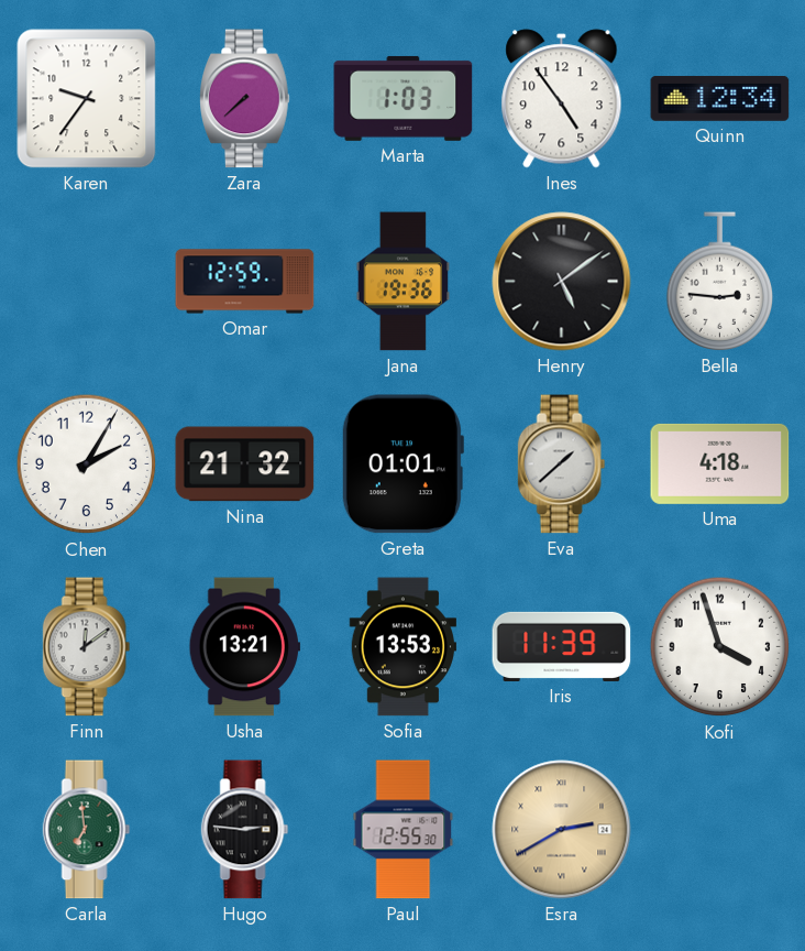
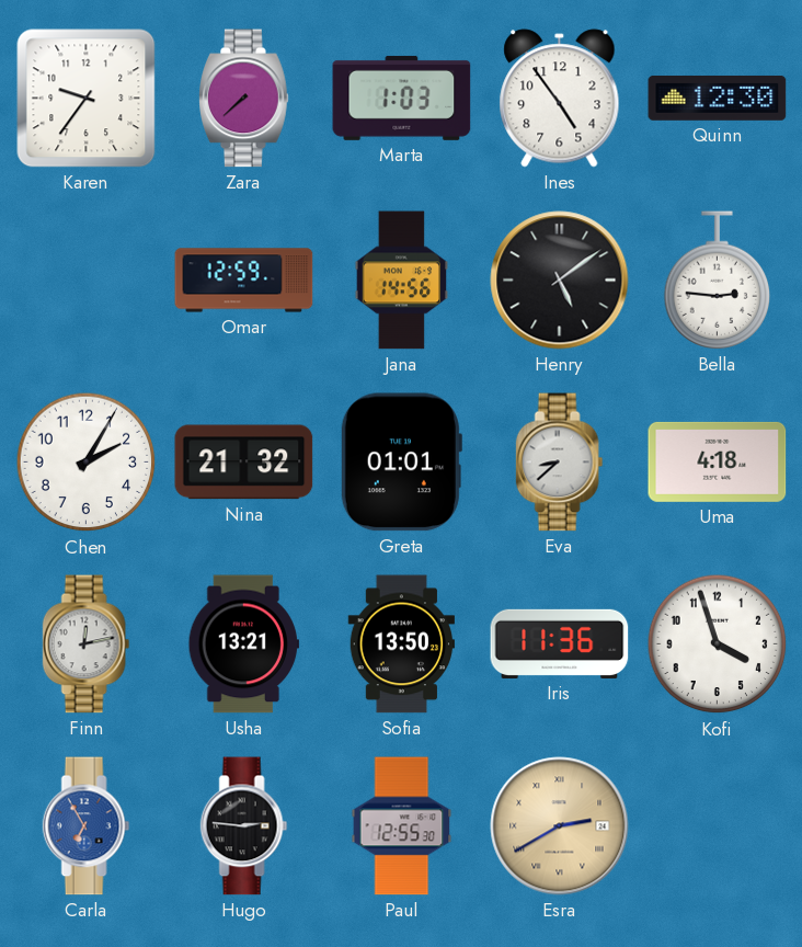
Quinn: 12:34 -> 12:30 (718, 99)
Jana: 19:36 -> 14:56 (402, 281)
Eva: 1:38 -> 8:38 (560, 463)
Finn: 12:09 -> 12:13 (87, 644)
Sofia: 13:53 -> 13:50 (401, 644)
Iris: 11:39 -> 11:36 (560, 643)
Carla: 6:59 -> 6:55 (87, 826)
Carla dial: green -> blue (87, 826)
